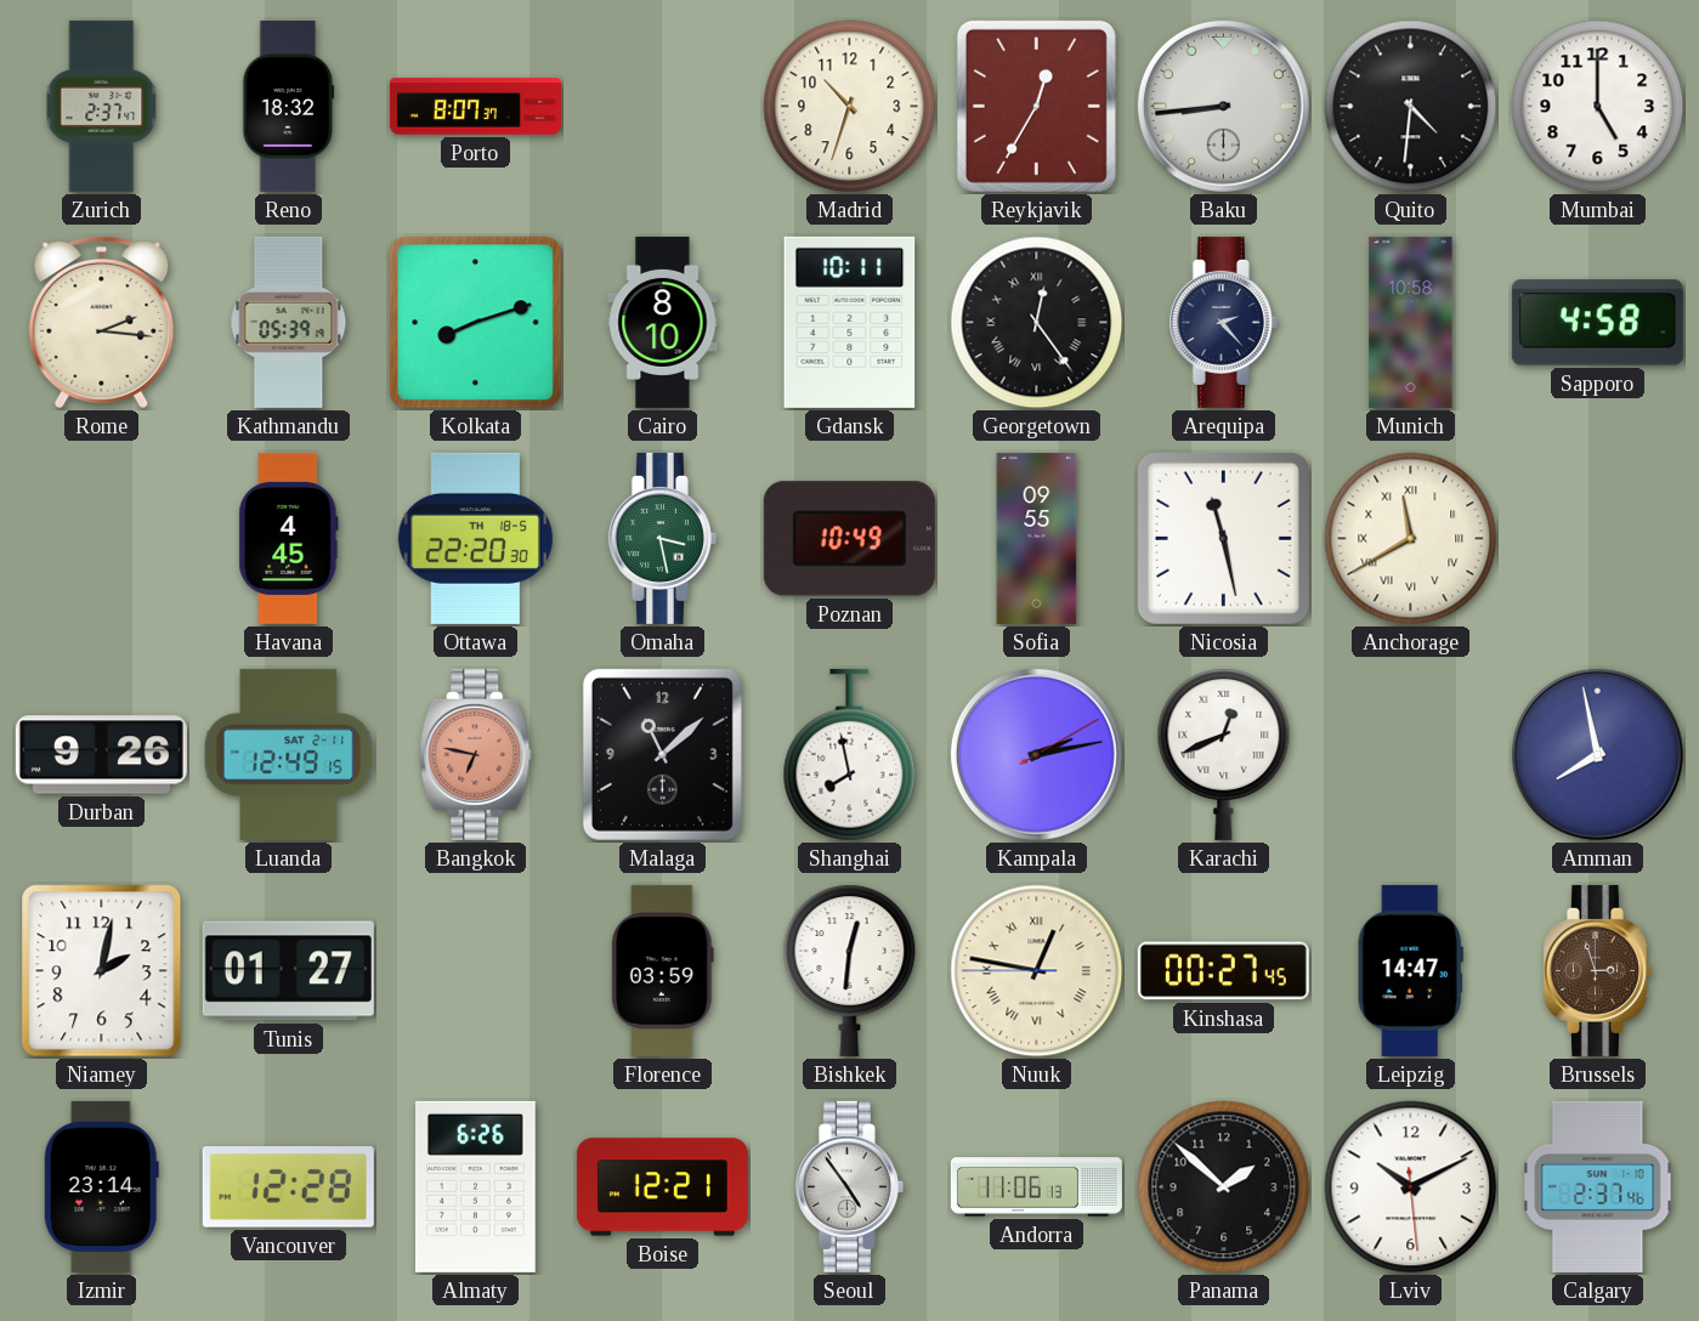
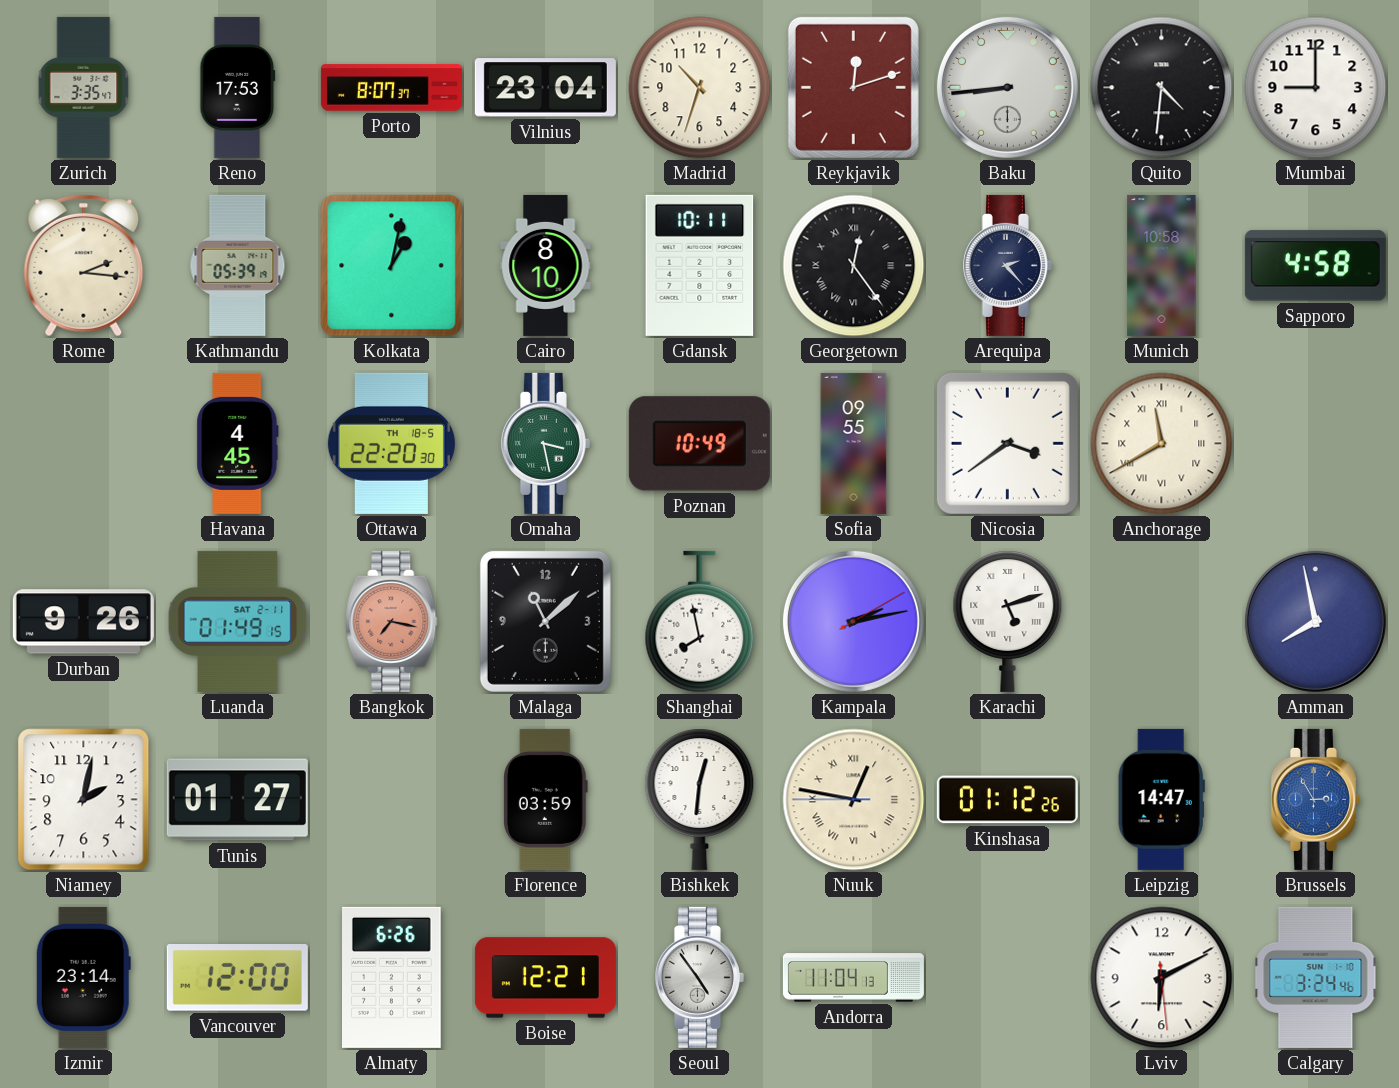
Zurich: 2:37 -> 3:35 (84, 87)
Reno: 18:32 -> 17:53 (238, 87)
Vilnius: none -> 23:04 (545, 88)
Reykjavik: 12:35 -> 12:12 (853, 87)
Mumbai: 5:00 -> 9:00 (1316, 88)
Kolkata: 8:12 -> 1:02 (392, 266)
Nicosia: 11:28 -> 3:39 (1007, 443)
Luanda: 12:49 -> 01:49 (238, 621)
Bangkok: 6:47 -> 7:17 (392, 621)
Karachi: 12:41 -> 5:12 (1008, 621)
Kinshasa: 00:27 -> 01:12 (1007, 800)
Brussels: 2:57 -> 2:55 (1315, 799)
Brussels dial: brown -> blue (1315, 799)
Vancouver: 12:28 -> 12:00 (237, 978)
Andorra: 11:06 -> 11:04 (853, 978)
Panama: 1:52 -> none (1224, 1187)
Lviv: 10:10 -> 6:10 (1162, 978)
Calgary: 2:37 -> 3:24 (1316, 977)
